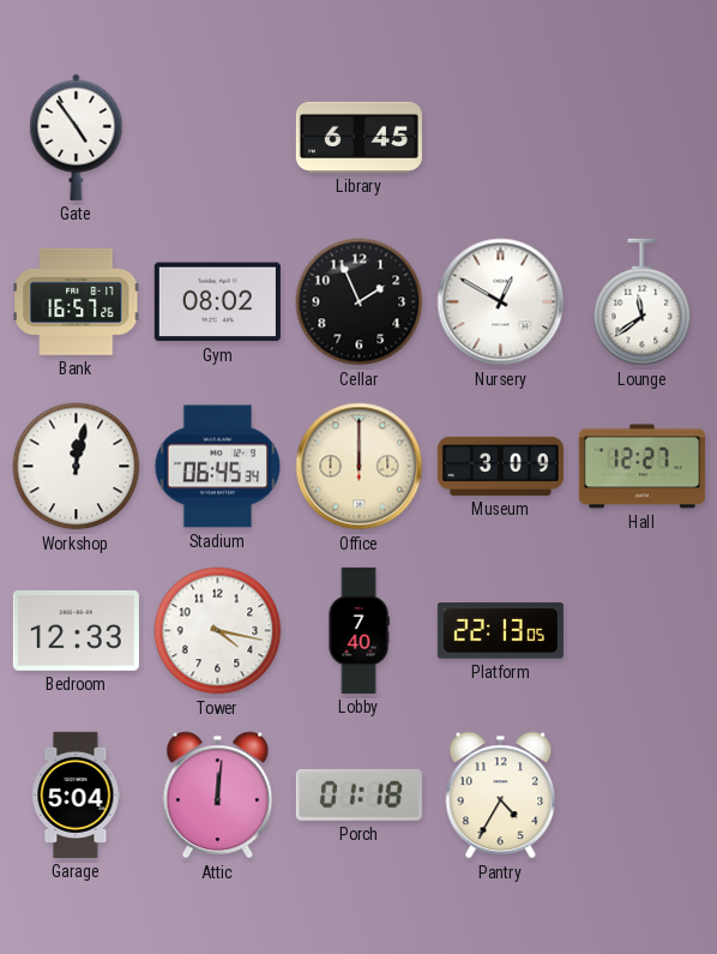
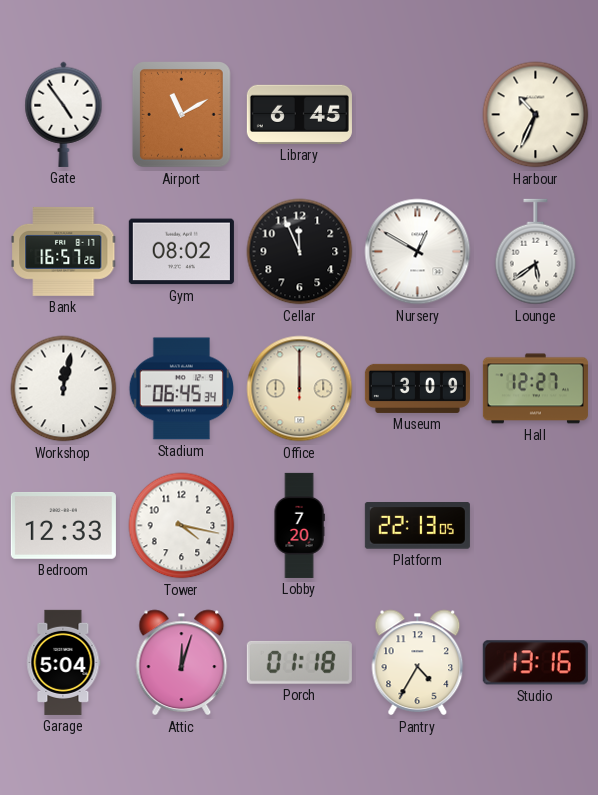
Airport: none -> 11:10 (182, 115)
Harbour: none -> 10:34 (536, 115)
Cellar: 1:56 -> 11:56 (300, 252)
Lounge: 11:39 -> 5:39 (536, 252)
Lobby: 7:40 -> 7:20 (299, 525)
Attic: 12:01 -> 12:03 (182, 663)
Studio: none -> 13:16 (535, 663)
